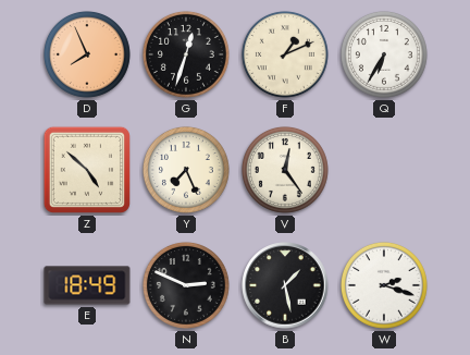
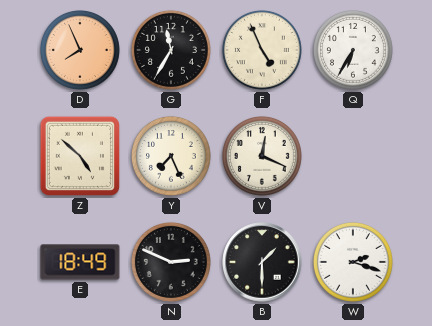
G: 12:33 -> 11:35 (171, 50)
F: 1:11 -> 4:56 (262, 50)
V: 12:24 -> 12:19 (262, 156)
B: 1:28 -> 1:30 (262, 262)
